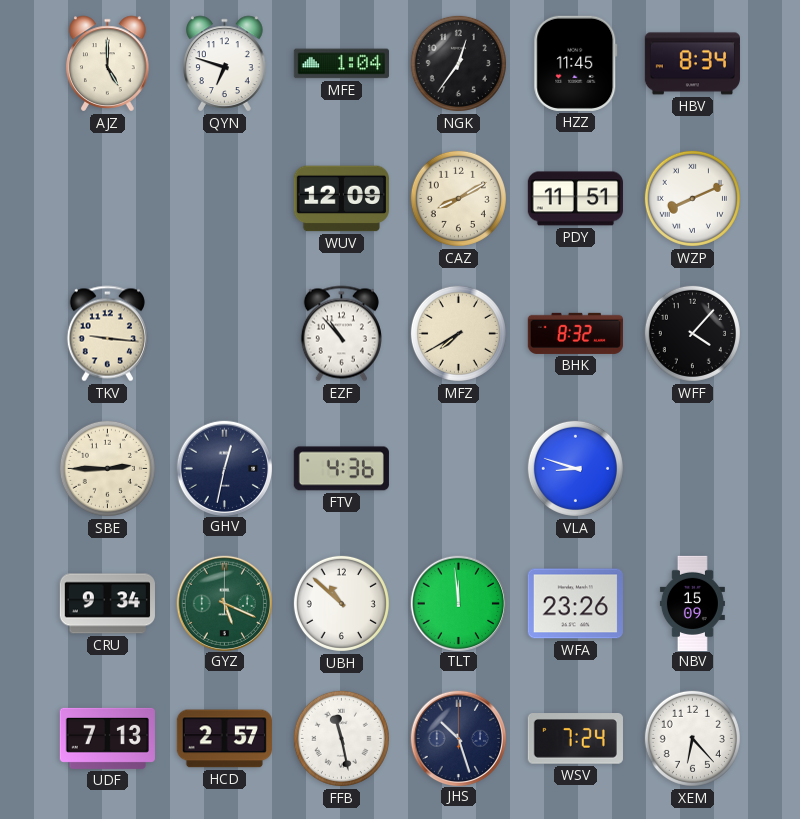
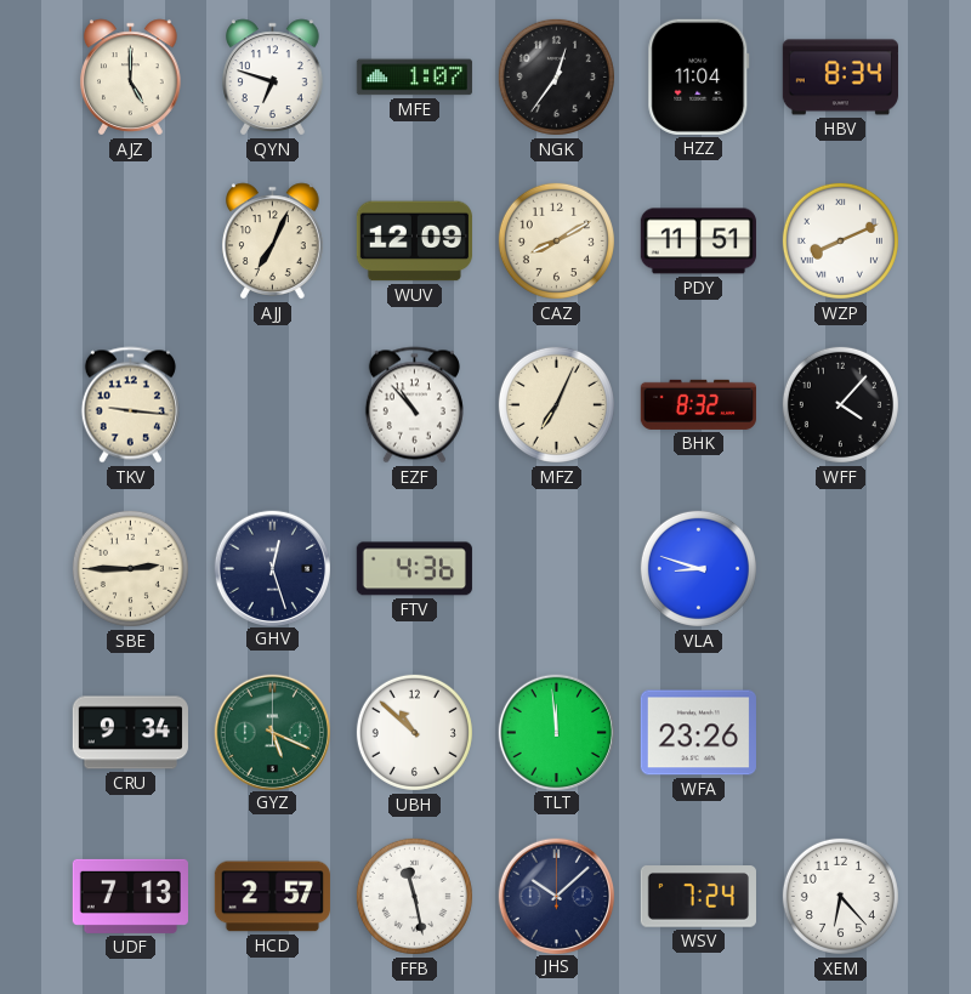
MFE: 1:04 -> 1:07 (414, 78)
HZZ: 11:45 -> 11:04 (699, 76)
AJJ: none -> 7:04 (273, 242)
MFZ: 7:40 -> 7:04 (556, 404)
GHV: 12:32 -> 12:27 (272, 568)
NBV: 15:09 -> none (692, 603)
JHS: 10:27 -> 10:08 (556, 896)
